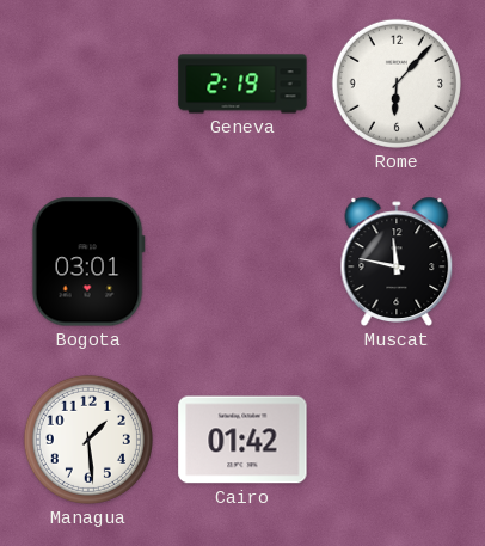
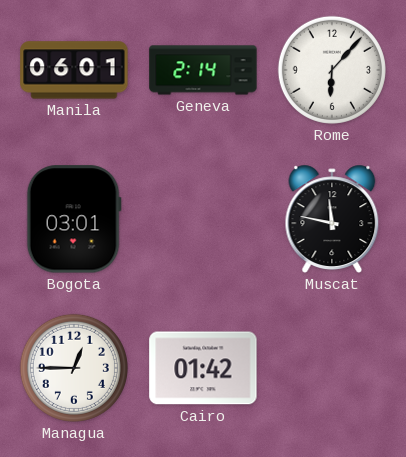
Manila: none -> 06:01 (74, 70)
Geneva: 2:19 -> 2:14 (203, 70)
Managua: 1:29 -> 12:45 (74, 368)
